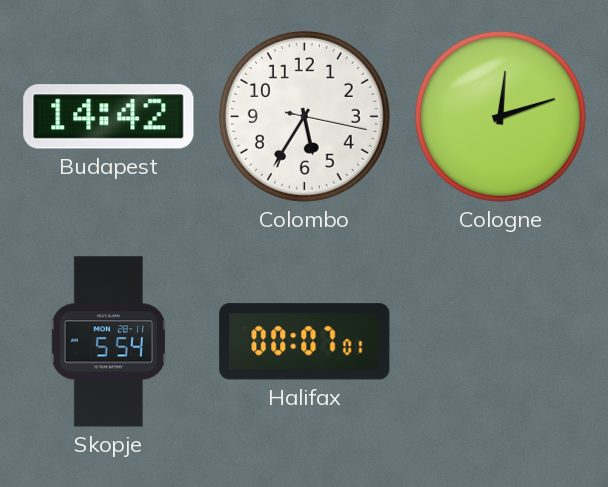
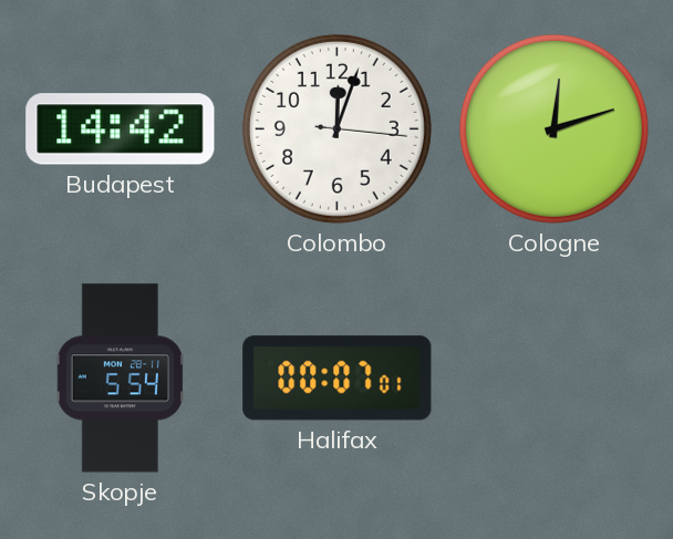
Colombo: 5:35 -> 12:03 (336, 128)
